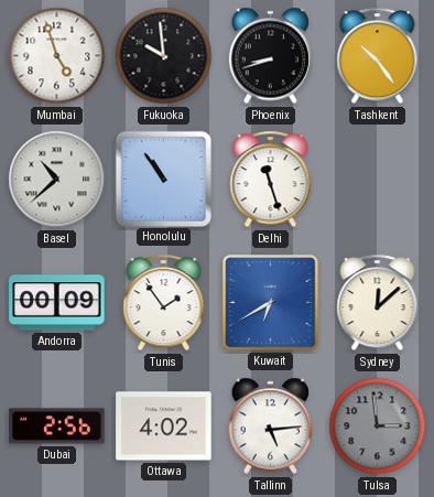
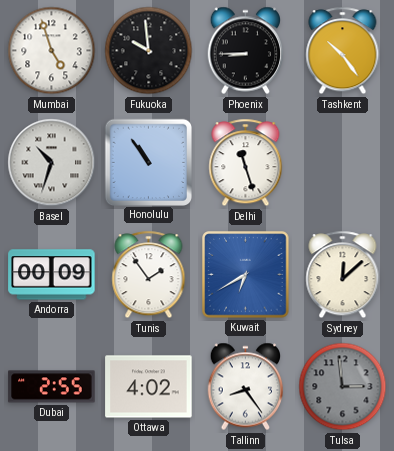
Phoenix: 8:42 -> 8:45 (246, 51)
Basel: 10:38 -> 10:33 (52, 163)
Dubai: 2:56 -> 2:55 (52, 387)
Tallinn: 5:14 -> 8:24 (246, 387)
